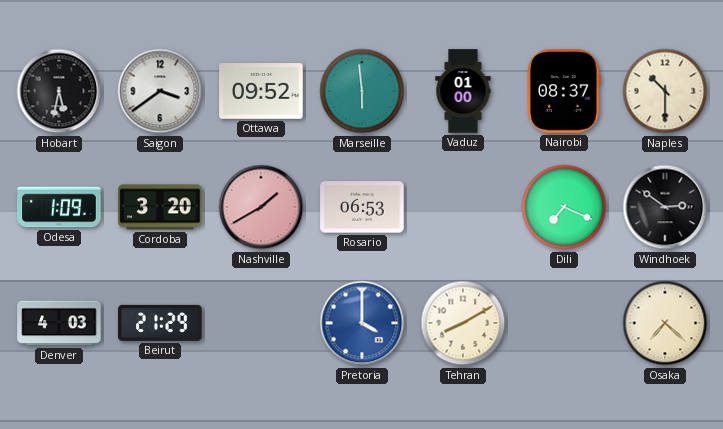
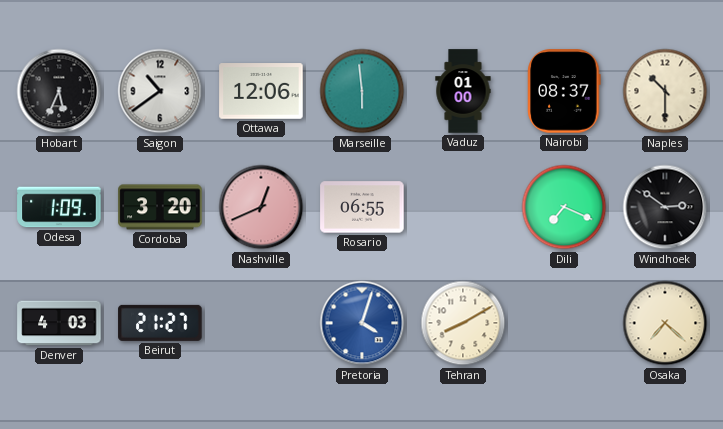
Hobart: 5:32 -> 5:34 (59, 91)
Saigon: 3:39 -> 10:39 (160, 91)
Ottawa: 09:52 -> 12:06 (261, 91)
Nashville: 1:40 -> 12:41 (261, 207)
Rosario: 06:53 -> 06:55 (362, 207)
Beirut: 21:29 -> 21:27 (160, 323)
Pretoria: 4:00 -> 4:03 (362, 323)
